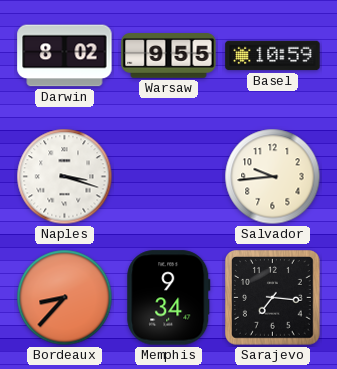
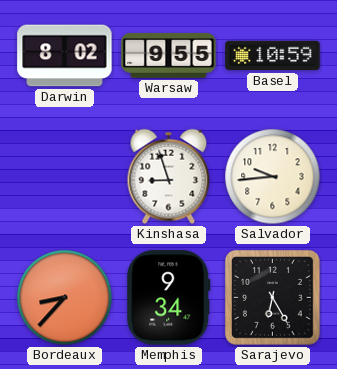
Naples: 3:18 -> none (65, 177)
Kinshasa: none -> 8:57 (169, 177)
Sarajevo: 7:16 -> 6:25 (273, 298)
